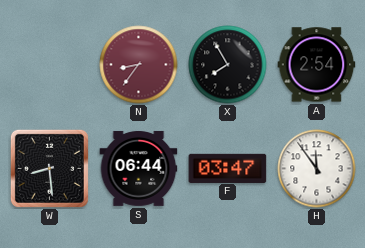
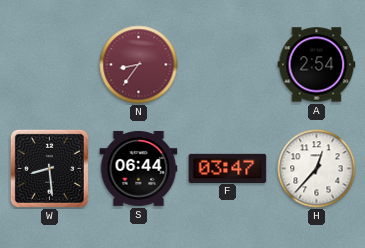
X: 7:55 -> none (228, 65)
H: 11:54 -> 12:37 (317, 169)
